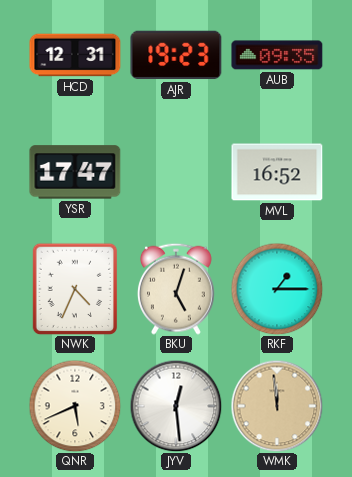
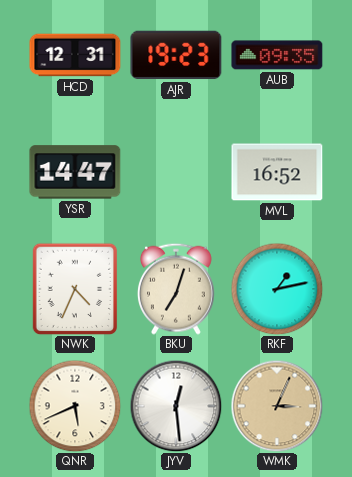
YSR: 17:47 -> 14:47 (75, 172)
BKU: 5:03 -> 7:03 (176, 289)
RKF: 1:15 -> 1:13 (277, 289)
WMK: 11:59 -> 3:04 (277, 406)
